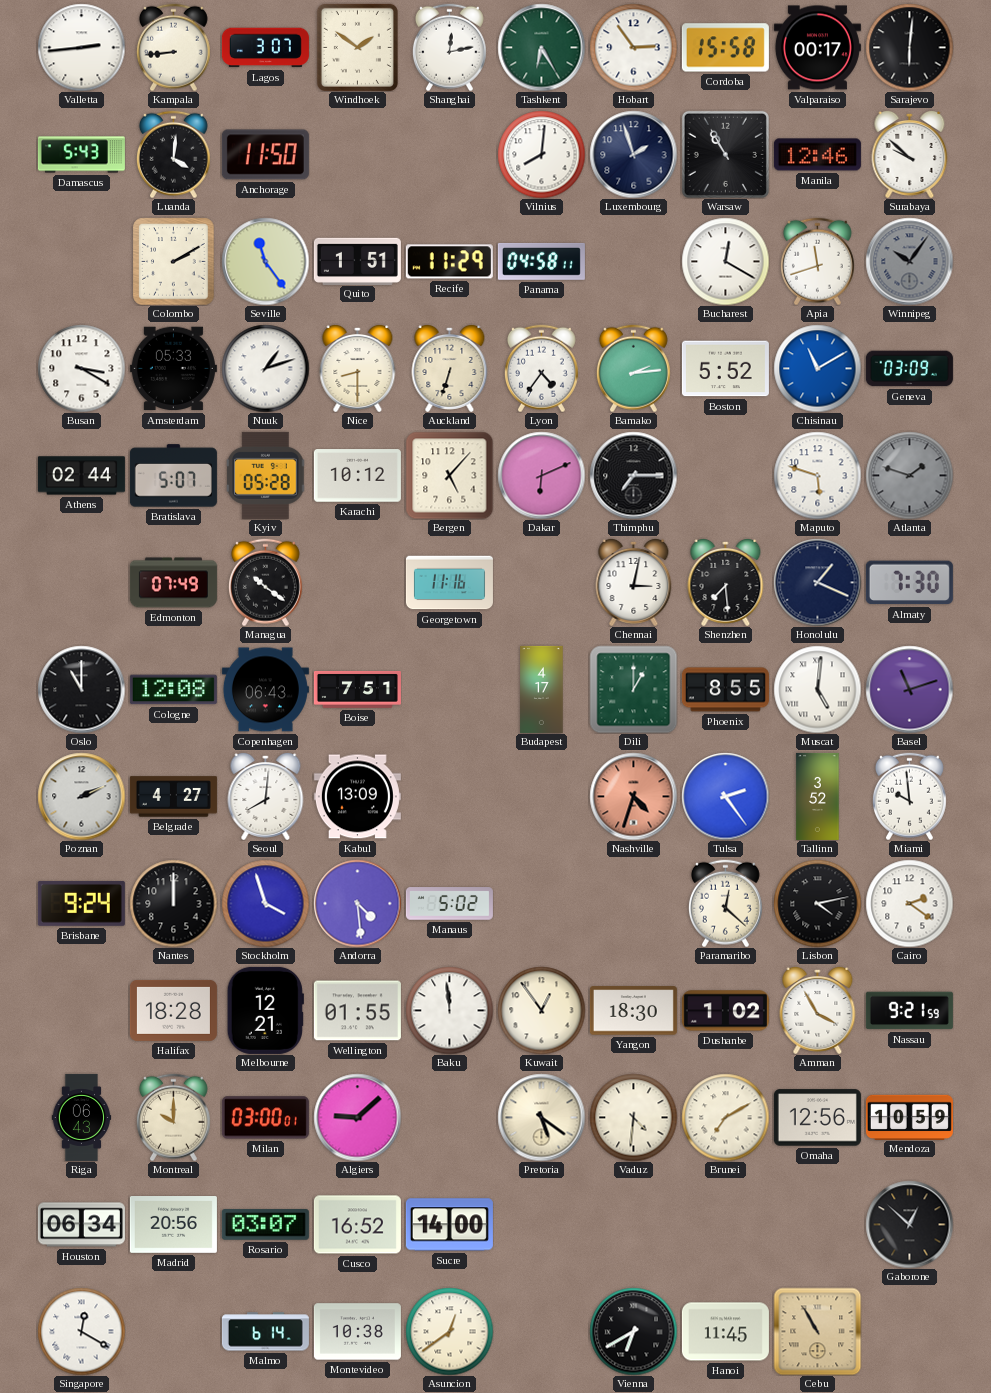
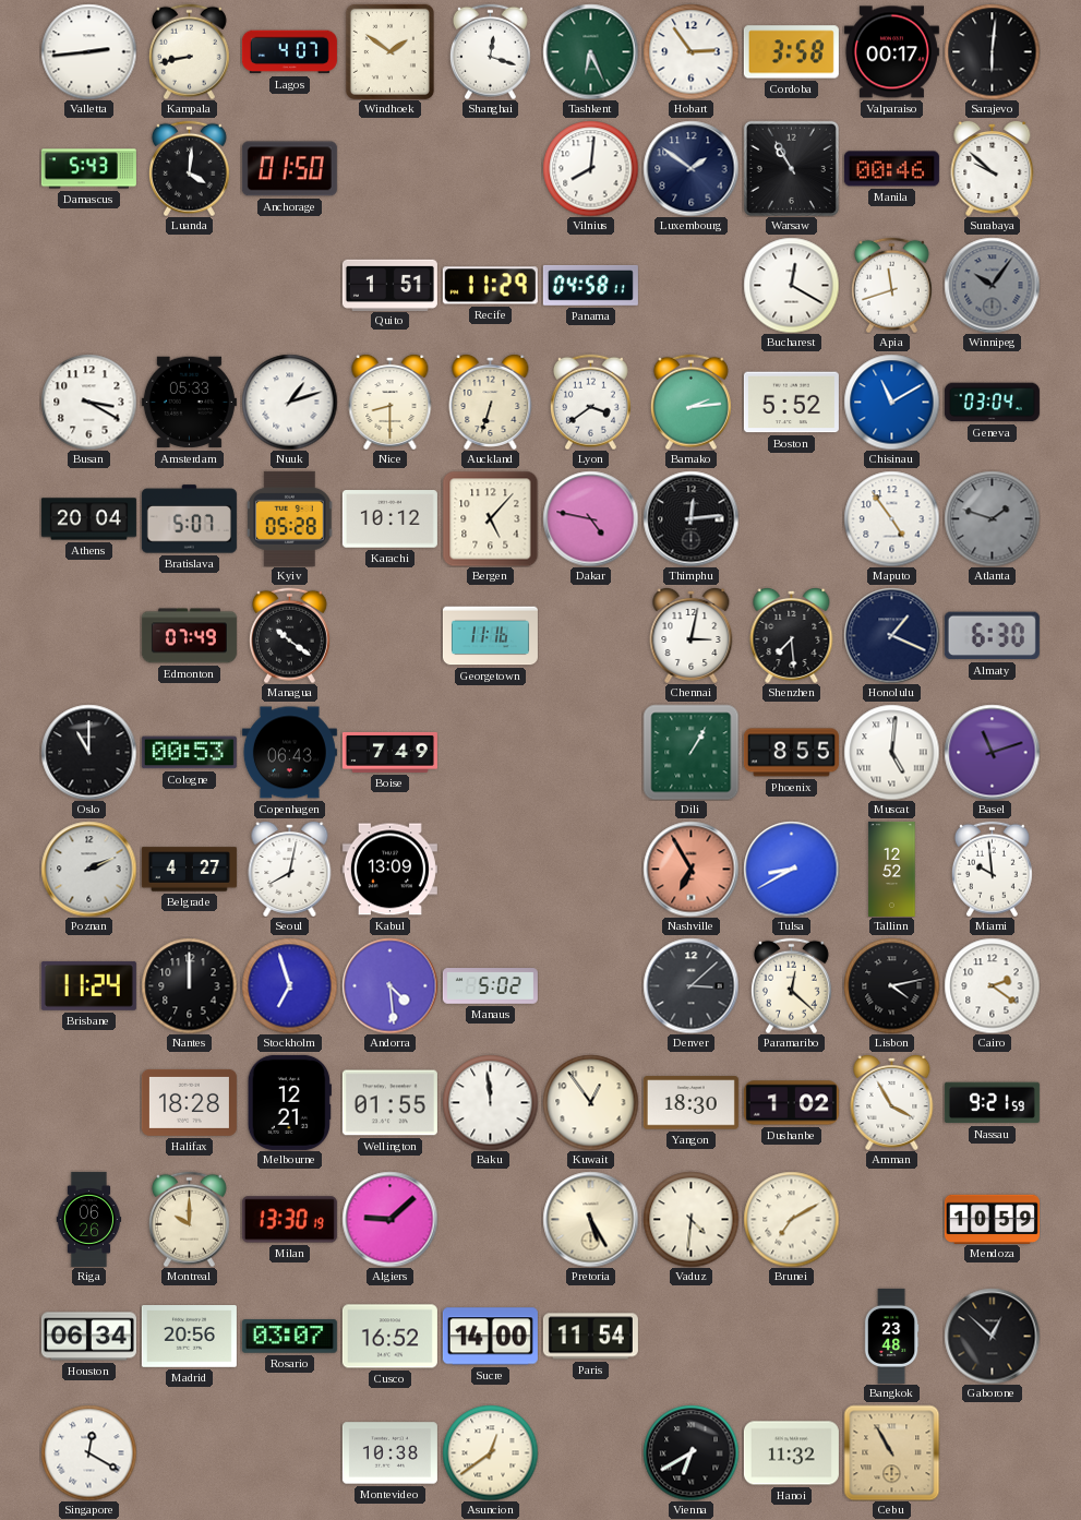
Kampala: 8:44 -> 8:43 (189, 51)
Lagos: 3:07 -> 4:07 (289, 52)
Shanghai: 12:13 -> 12:18 (490, 51)
Tashkent: 6:25 -> 6:26 (590, 51)
Cordoba: 15:58 -> 3:58 (791, 52)
Anchorage: 11:50 -> 01:50 (289, 169)
Luxembourg: 1:57 -> 1:51 (690, 168)
Manila: 12:46 -> 00:46 (891, 169)
Colombo: 2:10 -> none (174, 261)
Seville: 11:24 -> none (265, 261)
Lyon: 4:36 -> 3:39 (590, 402)
Geneva: 03:09 -> 03:04 (992, 403)
Athens: 02:44 -> 20:04 (88, 519)
Dakar: 6:11 -> 4:47 (590, 518)
Thimphu: 7:15 -> 12:14 (690, 518)
Maputo: 5:48 -> 4:54 (891, 518)
Almaty: 7:30 -> 6:30 (992, 636)
Cologne: 12:08 -> 00:53 (189, 753)
Boise: 7:51 -> 7:49 (389, 752)
Budapest: 4:17 -> none (542, 689)
Dili: 1:00 -> 1:05 (690, 752)
Seoul: 8:01 -> 8:02 (290, 869)
Nashville: 4:33 -> 6:55 (690, 869)
Tulsa: 2:24 -> 8:40 (791, 869)
Tallinn: 3:52 -> 12:52 (892, 869)
Brisbane: 9:24 -> 11:24 (88, 985)
Stockholm: 3:57 -> 6:57 (289, 985)
Denver: none -> 3:08 (690, 985)
Riga: 06:43 -> 06:26 (89, 1219)
Milan: 03:00 -> 13:30 (289, 1220)
Pretoria: 5:21 -> 5:25 (590, 1219)
Omaha: 12:56 -> none (817, 1118)
Paris: none -> 11:54 (590, 1337)
Bangkok: none -> 23:48 (891, 1336)
Malmo: 6:14 -> none (265, 1332)
Hanoi: 11:45 -> 11:32 (791, 1453)
